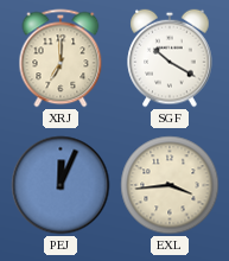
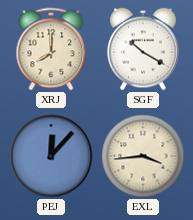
XRJ: 7:00 -> 8:00 (51, 49)
PEJ: 12:04 -> 12:07 (51, 156)
